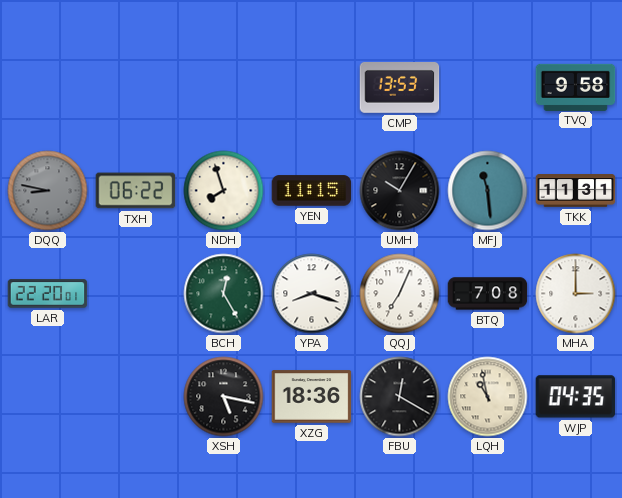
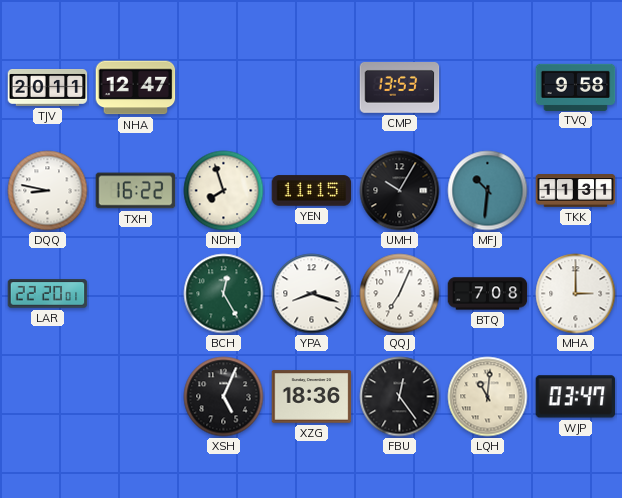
TJV: none -> 20:11 (48, 88)
NHA: none -> 12:47 (136, 88)
DQQ dial: grey -> white (48, 191)
TXH: 06:22 -> 16:22 (136, 191)
MFJ: 11:29 -> 10:31 (488, 191)
XSH: 5:17 -> 5:04 (224, 397)
FBU: 12:20 -> 12:24 (400, 397)
LQH: 10:58 -> 11:01 (488, 397)
WJP: 04:35 -> 03:47 (576, 397)
